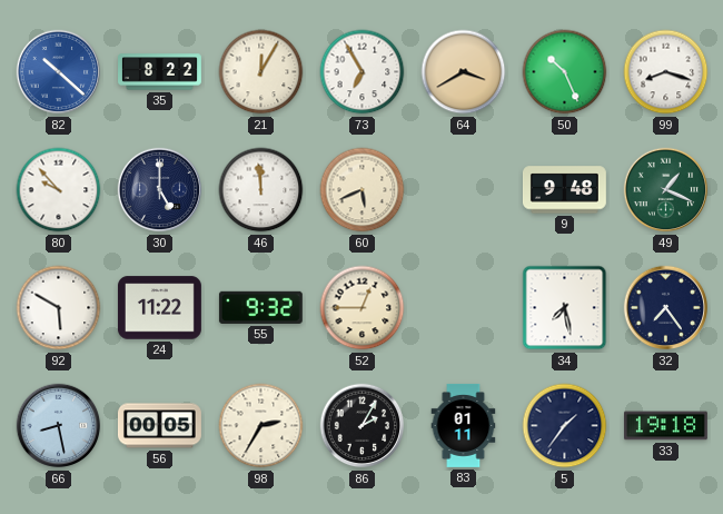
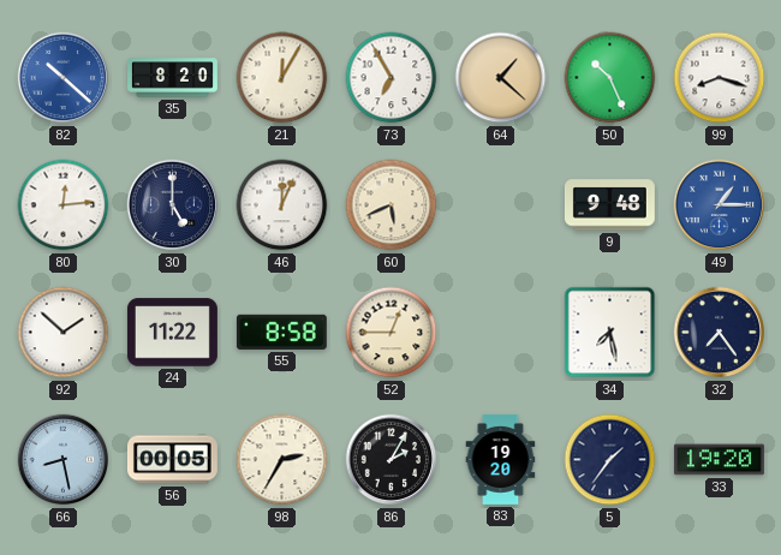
35: 8:22 -> 8:20 (173, 78)
64: 3:40 -> 1:22 (501, 78)
80: 9:53 -> 12:14 (64, 205)
46: 11:59 -> 12:04 (282, 205)
49: 1:19 -> 1:15 (720, 205)
49 dial: green -> blue (720, 205)
92: 5:50 -> 1:52 (64, 333)
55: 9:32 -> 8:58 (281, 332)
83: 01:11 -> 19:20 (501, 459)
33: 19:18 -> 19:20 (719, 460)
